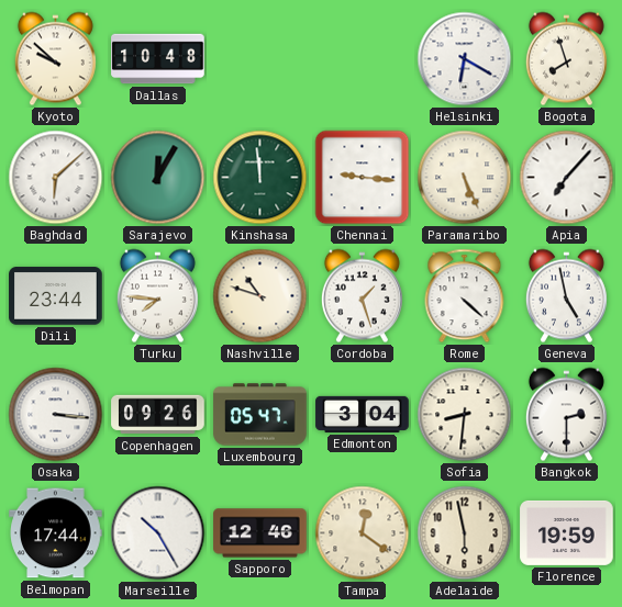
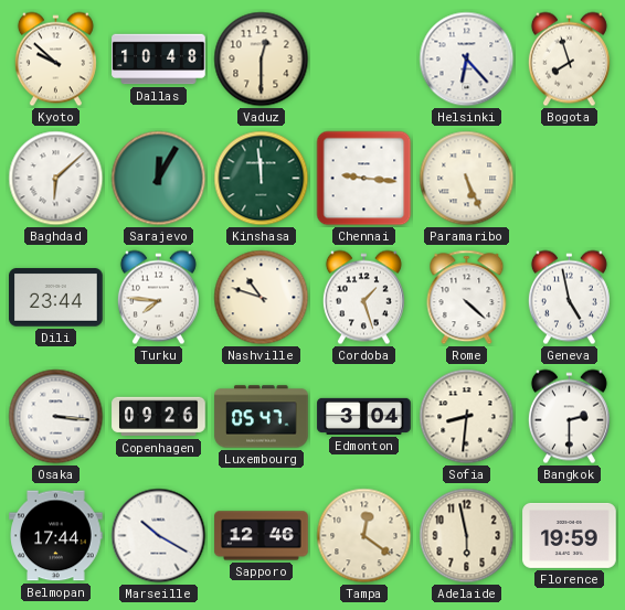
Vaduz: none -> 12:30 (262, 60)
Helsinki: 6:20 -> 6:23 (467, 60)
Apia: 7:07 -> none (567, 178)
Marseille: 10:25 -> 10:20 (159, 536)
